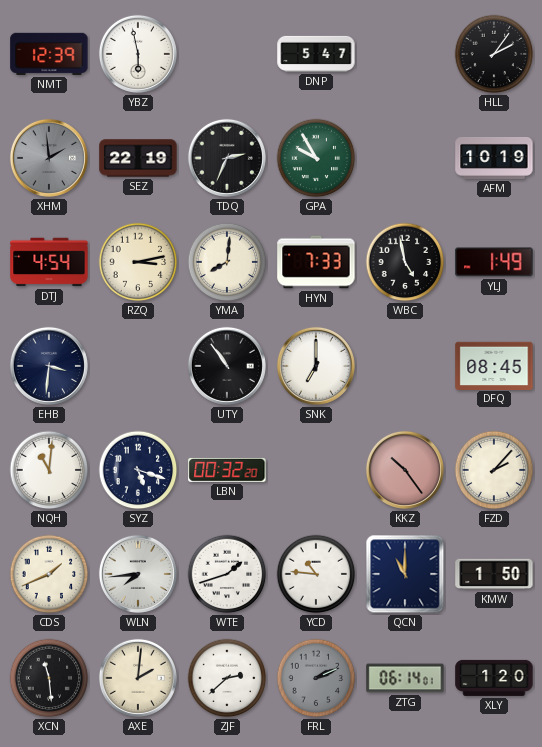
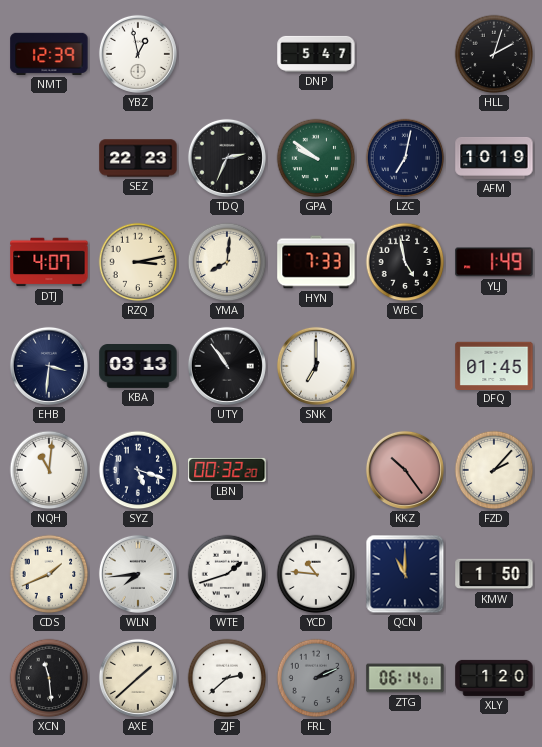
YBZ: 5:58 -> 12:58 (138, 54)
HLL: 2:06 -> 2:03 (494, 54)
XHM: 1:59 -> none (49, 158)
SEZ: 22:19 -> 22:23 (138, 158)
GPA: 9:55 -> 9:51 (316, 158)
LZC: none -> 7:02 (405, 158)
DTJ: 4:54 -> 4:07 (49, 262)
KBA: none -> 03:13 (138, 367)
DFQ: 08:45 -> 01:45 (494, 365)
AXE: 2:01 -> 1:38 (138, 678)
